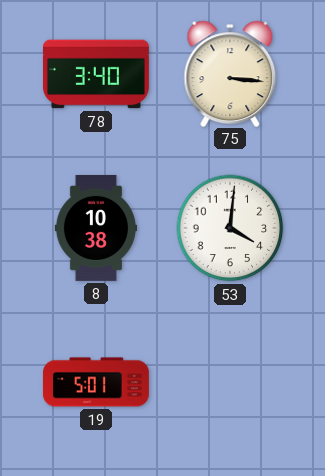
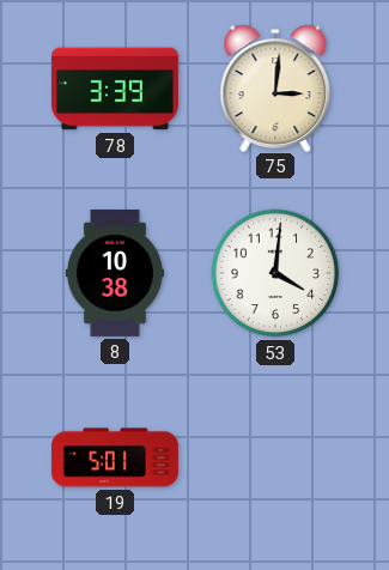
78: 3:40 -> 3:39 (115, 89)
75: 3:16 -> 3:01 (275, 87)
